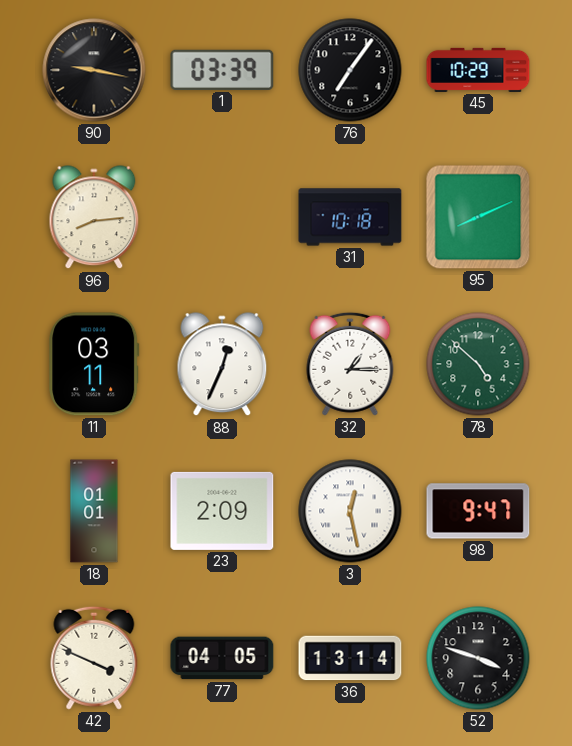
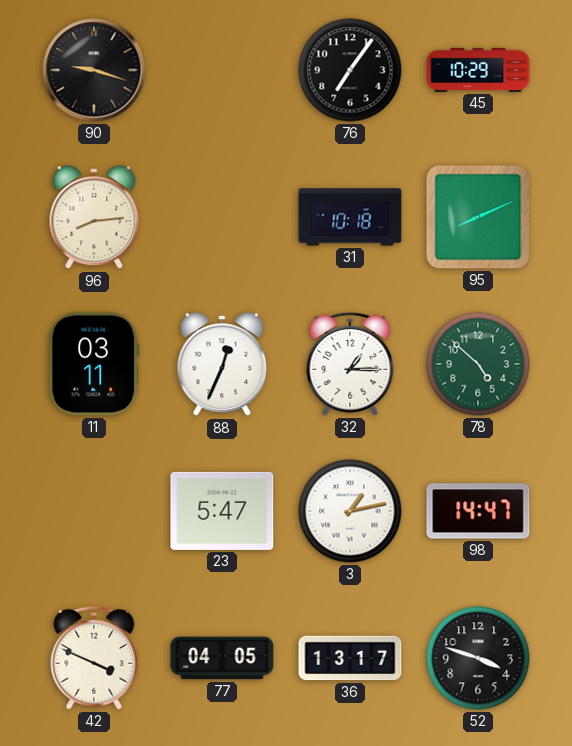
90: 9:17 -> 9:18 (94, 70)
1: 03:39 -> none (222, 70)
18: 01:01 -> none (94, 511)
23: 2:09 -> 5:47 (222, 511)
3: 12:28 -> 1:13 (350, 511)
98: 9:47 -> 14:47 (478, 511)
36: 13:14 -> 13:17 (350, 658)
